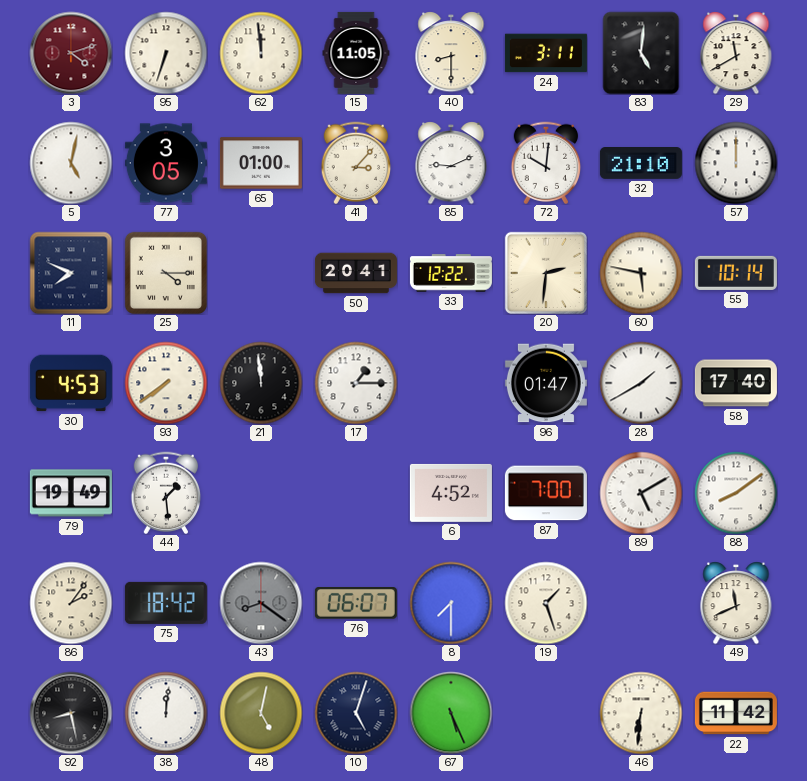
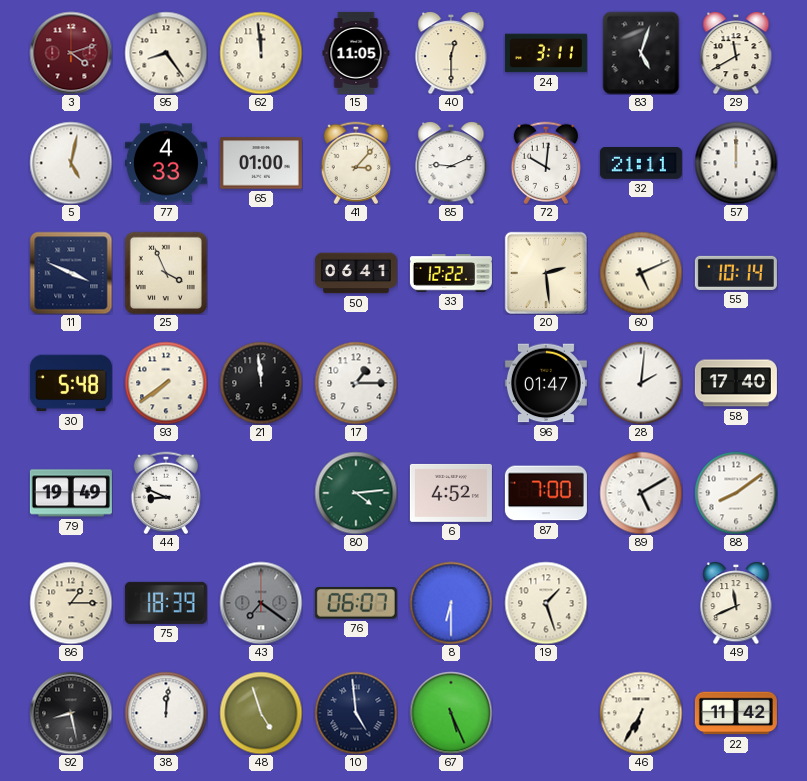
95: 6:33 -> 8:24 (166, 53)
40: 8:30 -> 12:30 (451, 53)
83: 5:01 -> 5:03 (641, 53)
77: 3:05 -> 4:33 (166, 163)
32: 21:10 -> 21:11 (641, 164)
11: 7:49 -> 3:49 (71, 273)
25: 4:15 -> 3:56 (166, 273)
50: 20:41 -> 06:41 (356, 273)
20: 2:31 -> 2:29 (546, 273)
60: 5:47 -> 5:11 (641, 273)
30: 4:53 -> 5:48 (71, 383)
28: 1:40 -> 2:01 (641, 383)
44: 1:29 -> 8:49 (166, 493)
80: none -> 4:14 (356, 493)
86: 2:06 -> 1:15 (71, 603)
75: 18:42 -> 18:39 (166, 603)
43: 8:21 -> 7:21 (261, 603)
8: 7:30 -> 6:30 (451, 603)
48: 5:02 -> 4:57 (261, 713)
10: 5:03 -> 4:59 (356, 713)
46: 6:31 -> 6:35 (641, 713)
